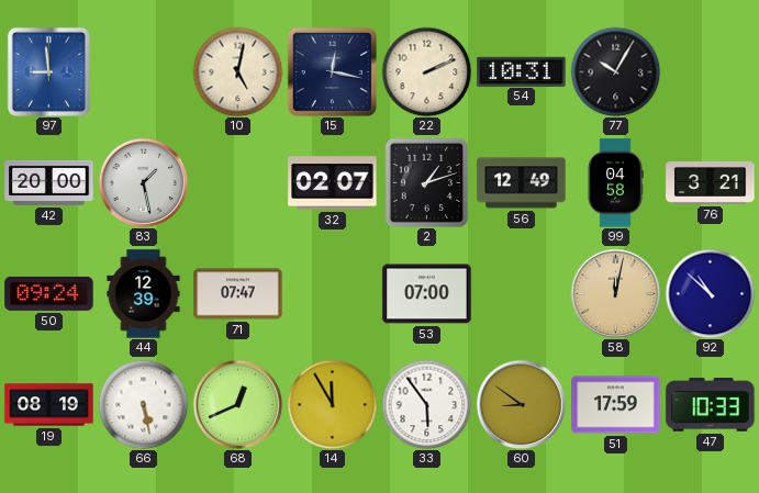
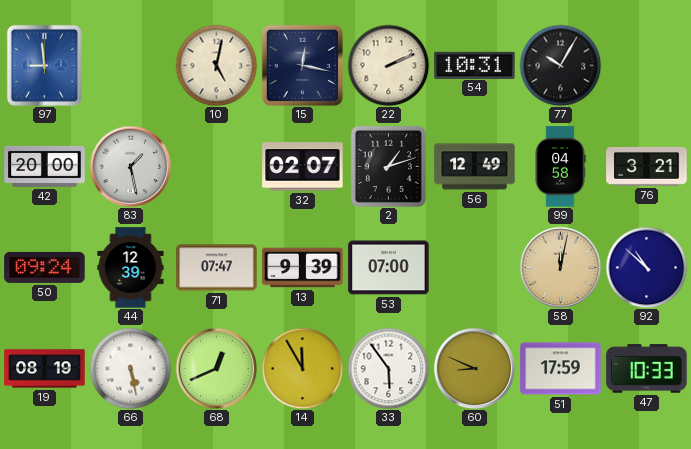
13: none -> 9:39 (303, 268)
60: 8:51 -> 8:49 (474, 368)
